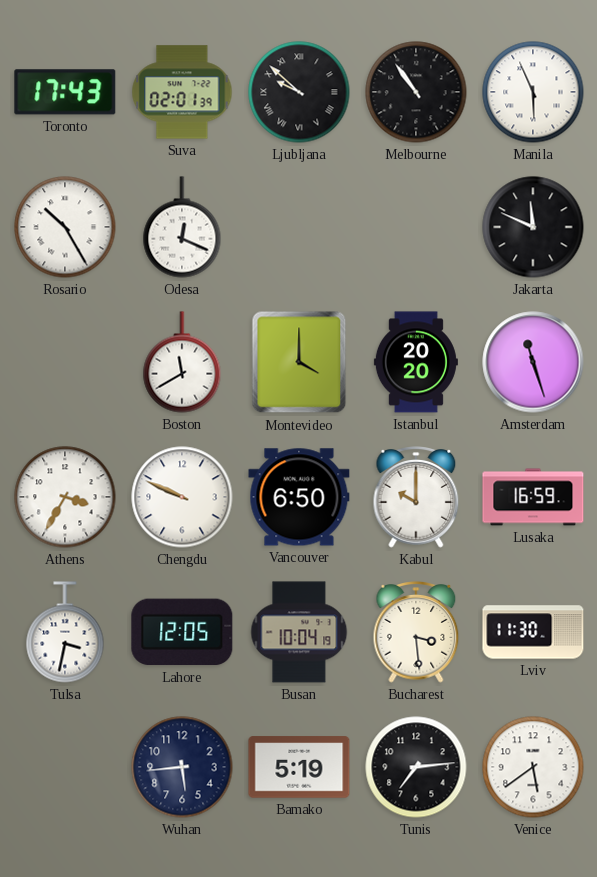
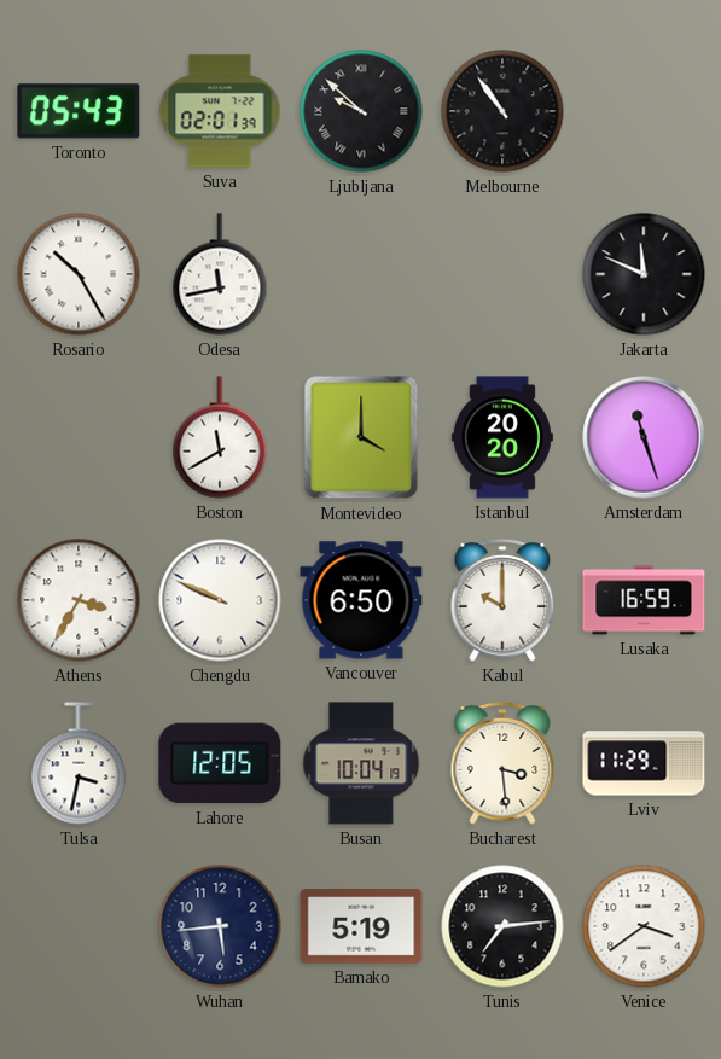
Toronto: 17:43 -> 05:43 (79, 111)
Manila: 5:56 -> none (533, 92)
Odesa: 12:19 -> 11:43 (220, 274)
Lviv: 11:30 -> 11:29 (644, 763)
Venice: 5:39 -> 3:39 (644, 926)
